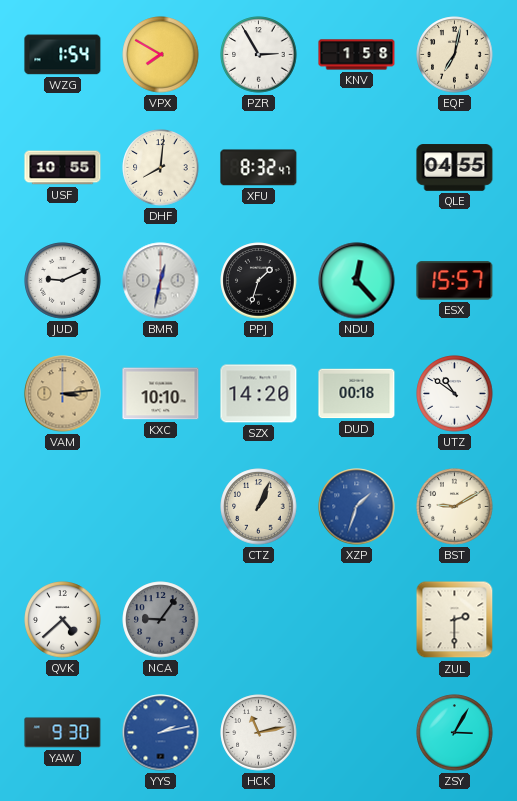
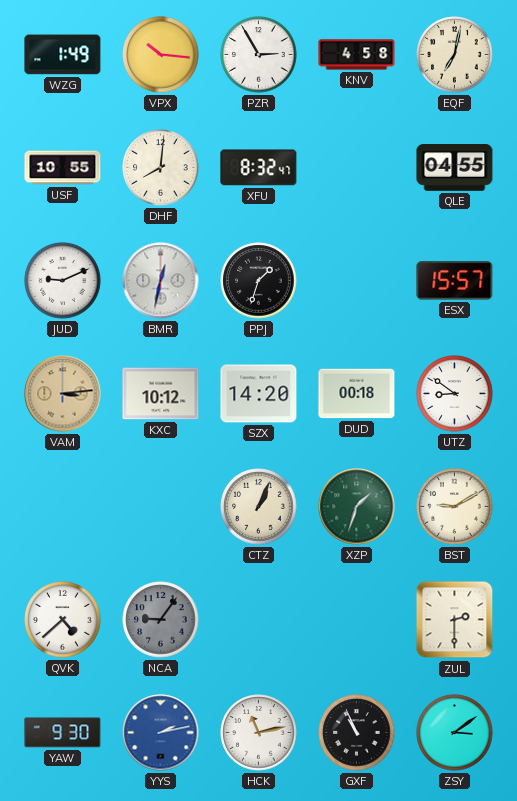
WZG: 1:54 -> 1:49 (63, 55)
VPX: 7:50 -> 10:16 (161, 55)
KNV: 1:58 -> 4:58 (357, 55)
NDU: 12:23 -> none (357, 281)
KXC: 10:10 -> 10:12 (161, 394)
UTZ: 10:51 -> 8:51 (455, 394)
XZP dial: blue -> green (357, 507)
GXF: none -> 10:56 (357, 733)
ZSY: 3:05 -> 3:09 (455, 733)
